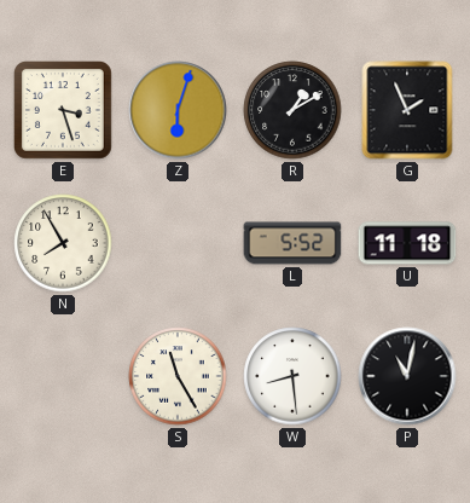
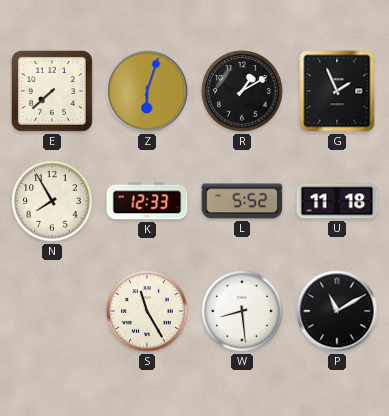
E: 3:27 -> 7:38 (53, 92)
K: none -> 12:33 (147, 201)
P: 11:02 -> 11:10 (337, 311)
